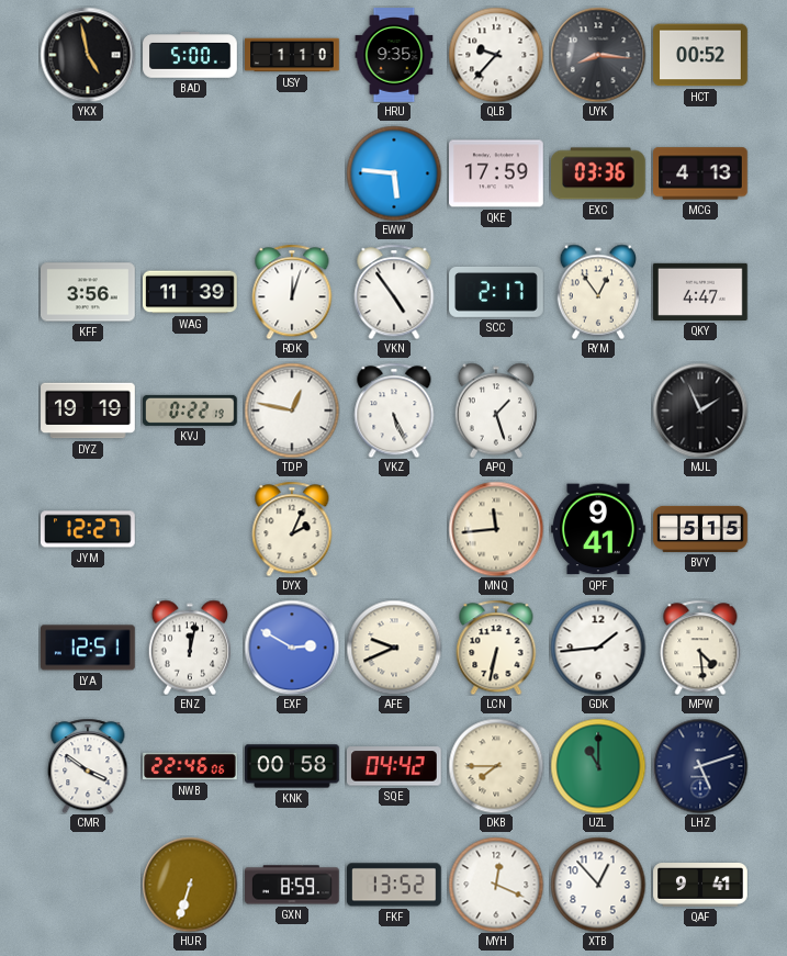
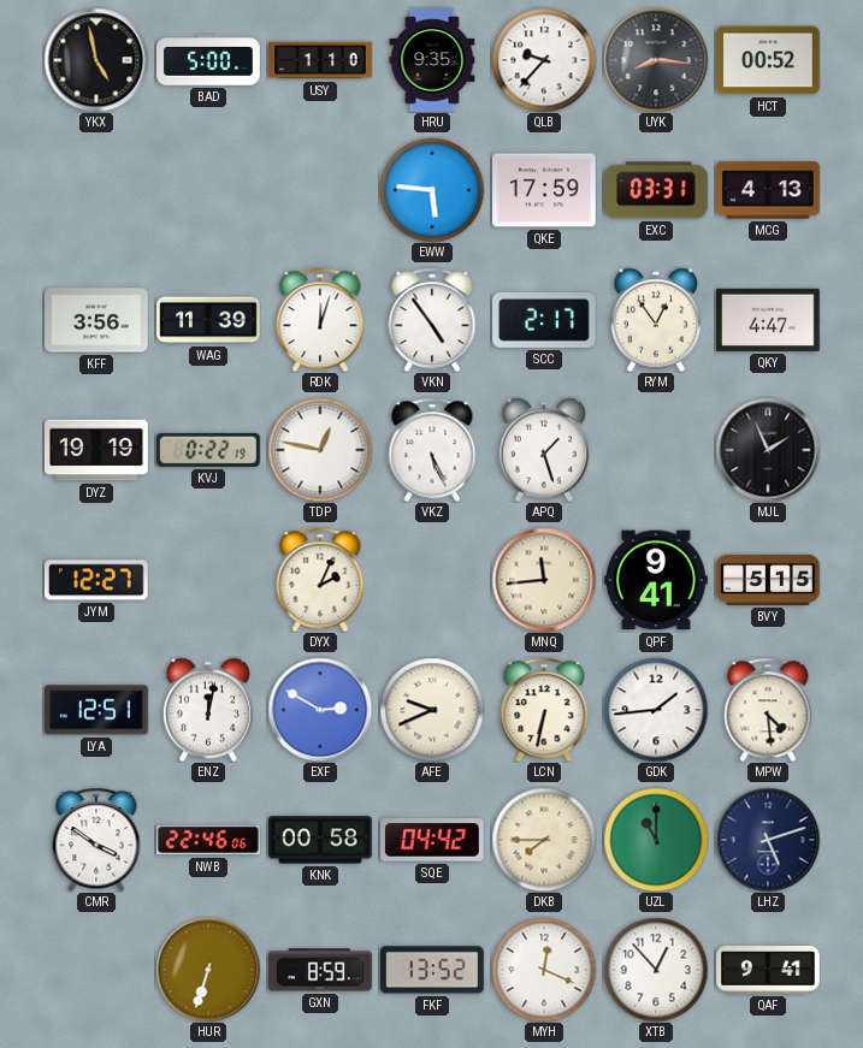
EXC: 03:36 -> 03:31 (657, 190)
